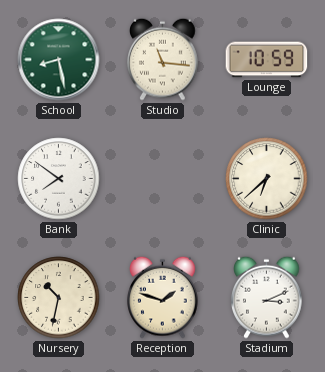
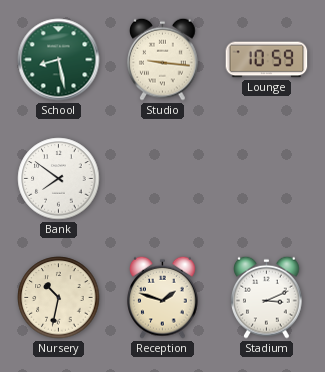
Studio: 11:16 -> 9:16 (163, 59)
Clinic: 6:38 -> none (267, 179)
